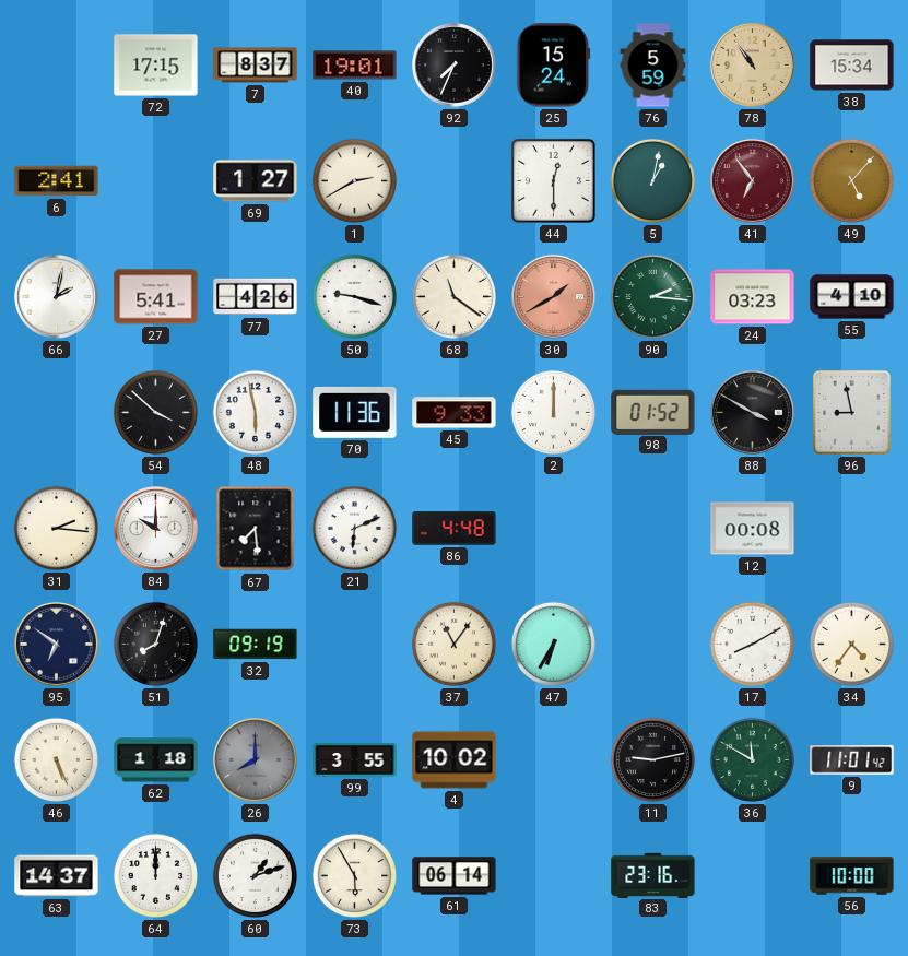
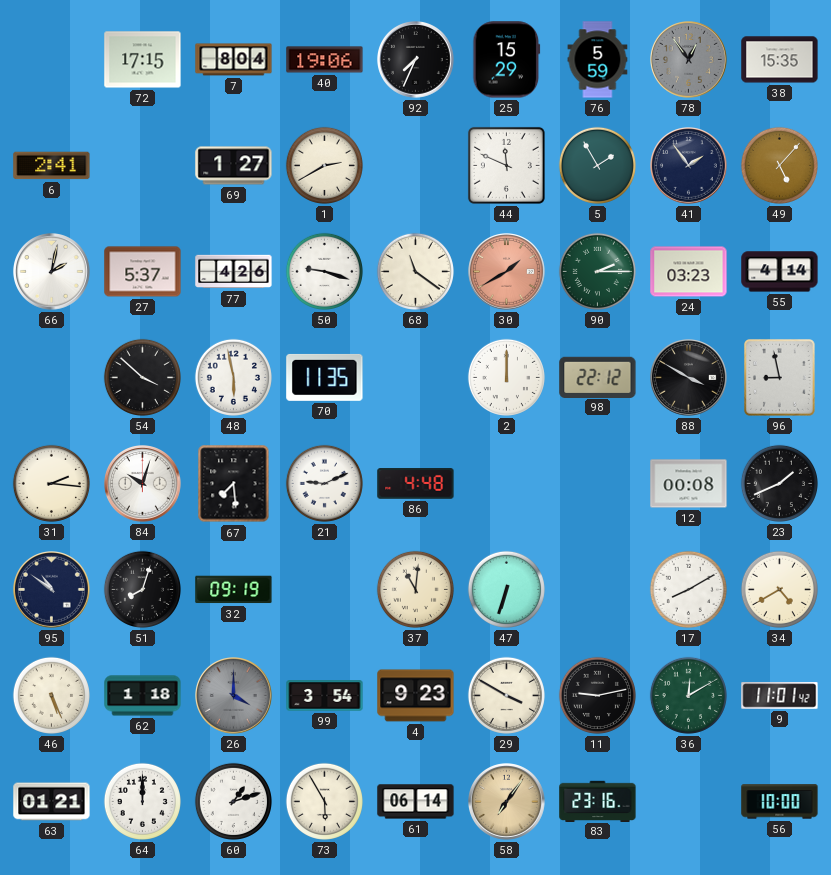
7: 8:37 -> 8:04 (234, 60)
40: 19:01 -> 19:06 (325, 60)
25: 15:24 -> 15:29 (507, 60)
78: 10:54 -> 12:54 (689, 60)
78 dial: champagne -> grey (689, 60)
38: 15:34 -> 15:35 (780, 60)
44: 12:30 -> 11:49 (506, 165)
5: 1:02 -> 1:55 (597, 165)
41: 6:54 -> 1:54 (689, 166)
41 dial: burgundy -> navy (689, 166)
27: 5:41 -> 5:37 (143, 272)
90: 2:16 -> 2:15 (597, 271)
55: 4:10 -> 4:14 (780, 272)
70: 11:36 -> 11:35 (325, 377)
45: 9:33 -> none (455, 413)
98: 01:52 -> 22:12 (598, 377)
84: 10:00 -> 10:03 (143, 484)
21: 6:11 -> 9:11 (324, 483)
23: none -> 1:41 (779, 483)
95: 6:51 -> 10:51 (52, 590)
37: 11:06 -> 11:01 (415, 589)
47: 6:35 -> 6:33 (506, 589)
34: 4:36 -> 4:40 (779, 589)
26: 8:00 -> 4:00 (234, 696)
99: 3:55 -> 3:54 (325, 696)
4: 10:02 -> 9:23 (416, 696)
29: none -> 3:50 (506, 695)
36: 11:50 -> 12:10 (688, 695)
63: 14:37 -> 01:21 (52, 802)
58: none -> 7:06 (507, 802)
